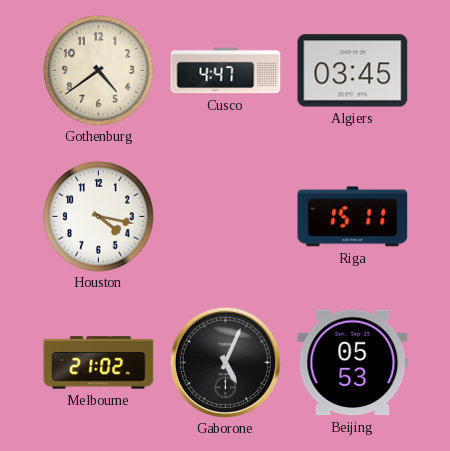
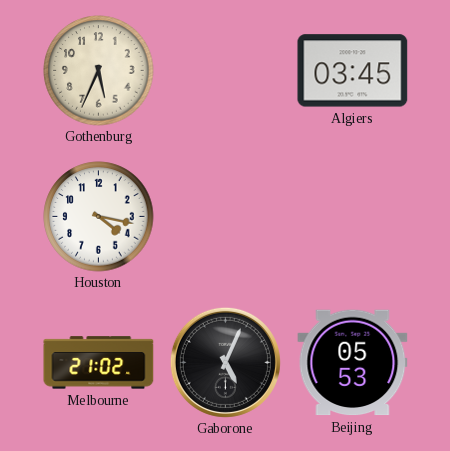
Gothenburg: 4:39 -> 5:34 (99, 71)
Cusco: 4:47 -> none (226, 71)
Riga: 15:11 -> none (353, 217)
